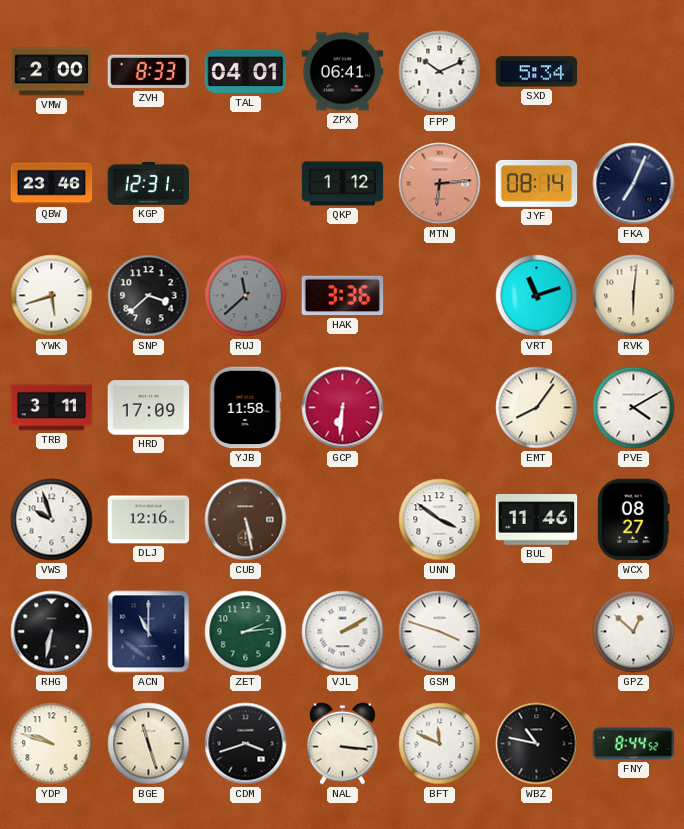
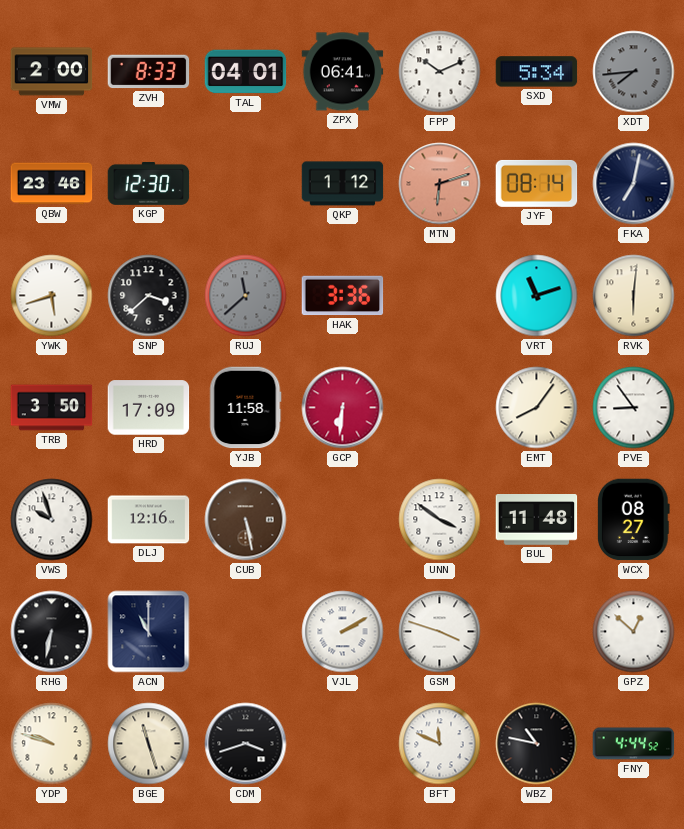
XDT: none -> 7:44 (634, 72)
KGP: 12:31 -> 12:30 (149, 183)
MTN: 6:14 -> 6:12 (440, 184)
FKA: 7:04 -> 7:02 (634, 184)
TRB: 3:11 -> 3:50 (52, 408)
PVE: 4:10 -> 8:54 (634, 408)
BUL: 11:46 -> 11:48 (537, 520)
ZET: 2:14 -> none (246, 632)
NAL: 3:16 -> none (343, 743)
FNY: 8:44 -> 4:44 (634, 744)
